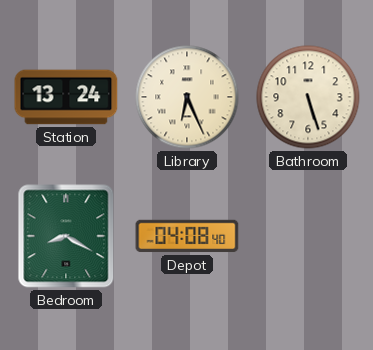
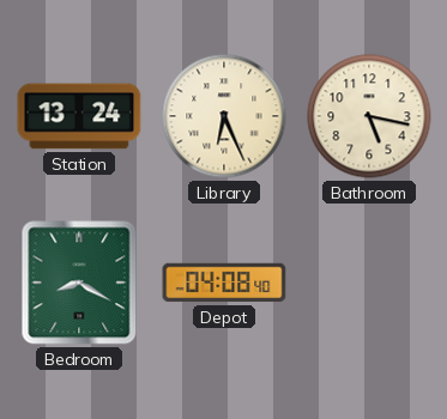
Bathroom: 5:27 -> 5:17 (369, 116)
